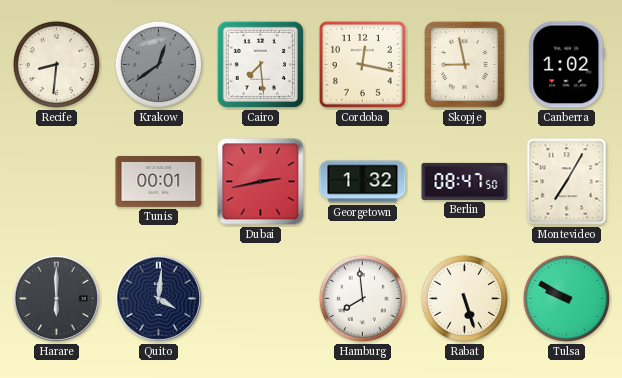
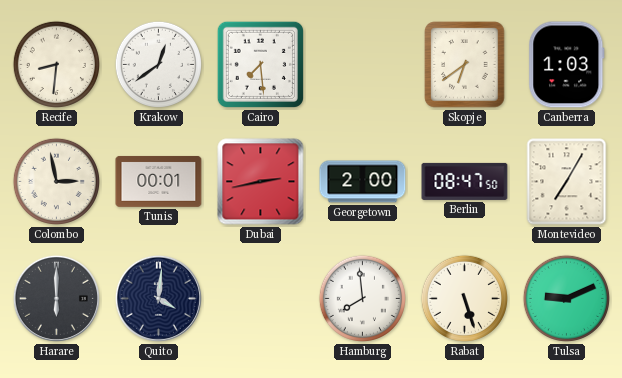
Krakow dial: grey -> white (158, 64)
Cordoba: 12:17 -> none (362, 64)
Skopje: 8:58 -> 6:39 (465, 65)
Canberra: 1:02 -> 1:03 (567, 65)
Colombo: none -> 2:58 (56, 181)
Georgetown: 1:32 -> 2:00 (363, 182)
Tulsa: 9:50 -> 9:11 (566, 298)
